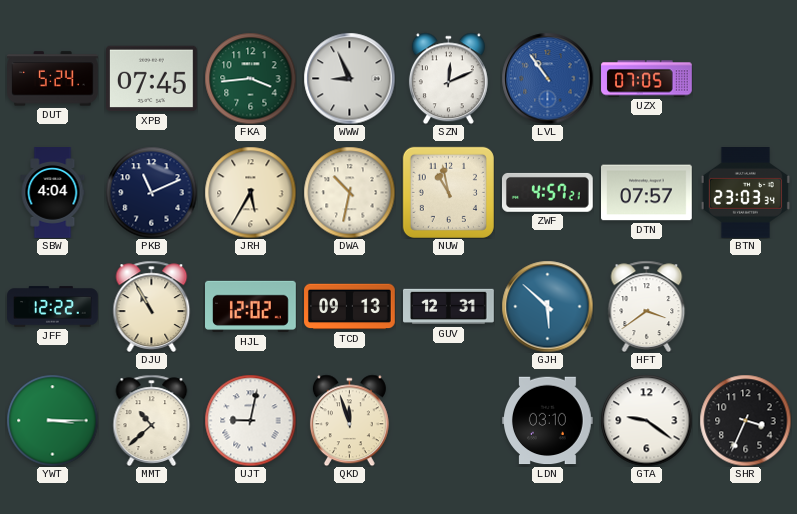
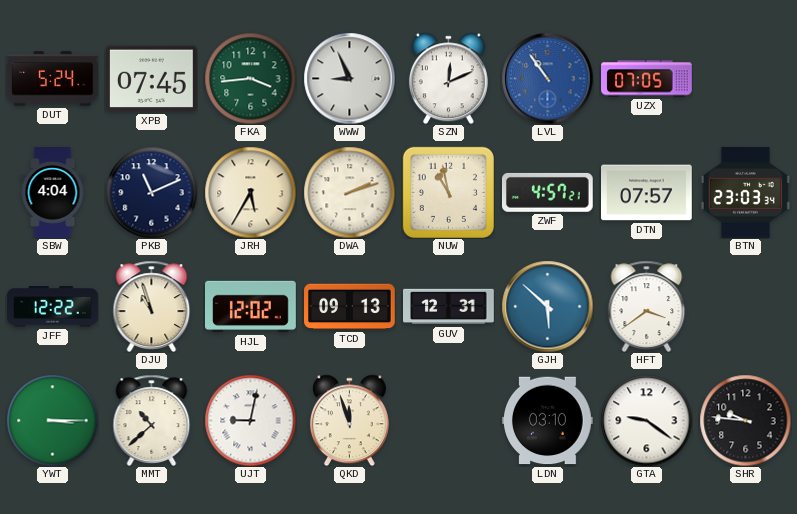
DWA: 10:32 -> 2:12 (349, 192)
DJU: 10:55 -> 10:57 (152, 306)
SHR: 3:34 -> 9:46 (745, 420)
